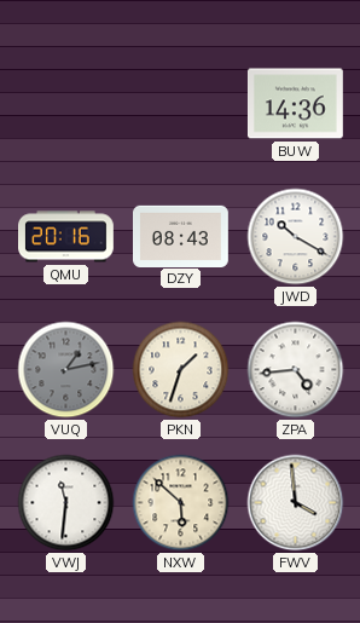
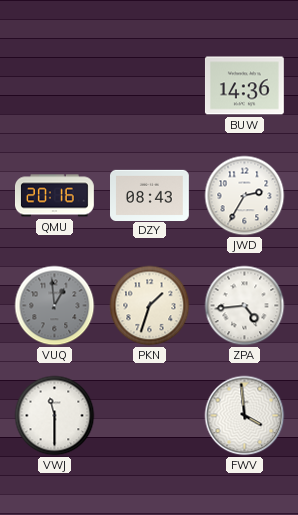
JWD: 10:20 -> 2:35 (245, 196)
VUQ: 1:13 -> 12:59 (55, 306)
VWJ: 11:31 -> 11:30 (55, 416)
NXW: 5:52 -> none (181, 503)
